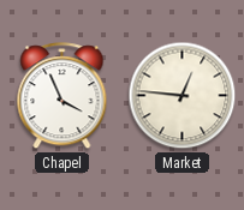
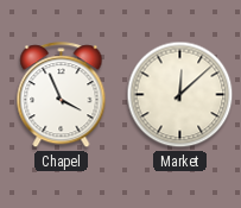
Market: 12:46 -> 12:08 (180, 95)
